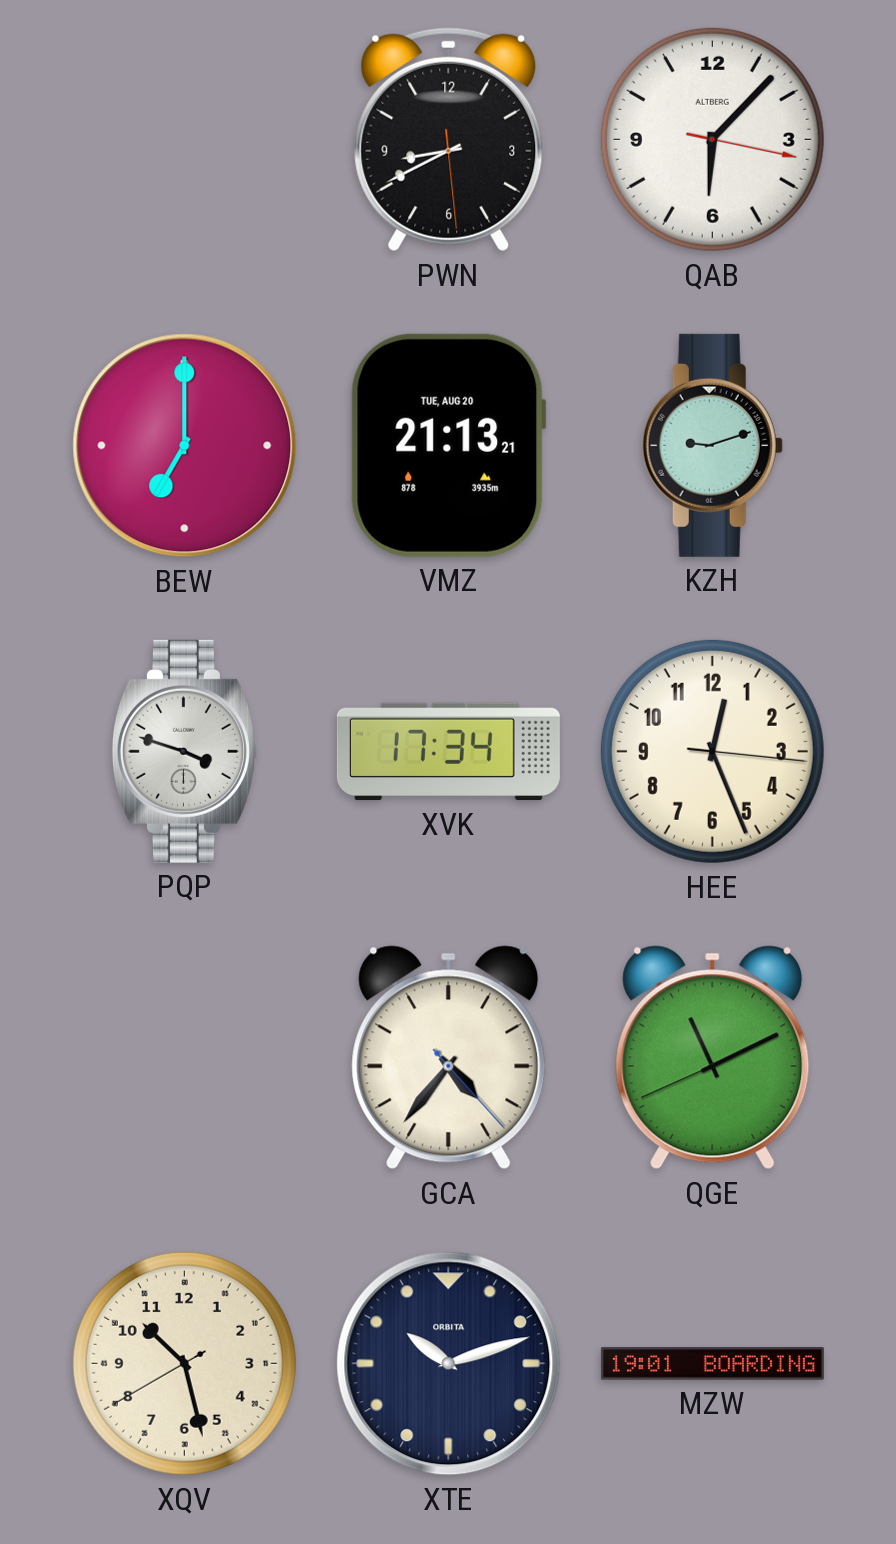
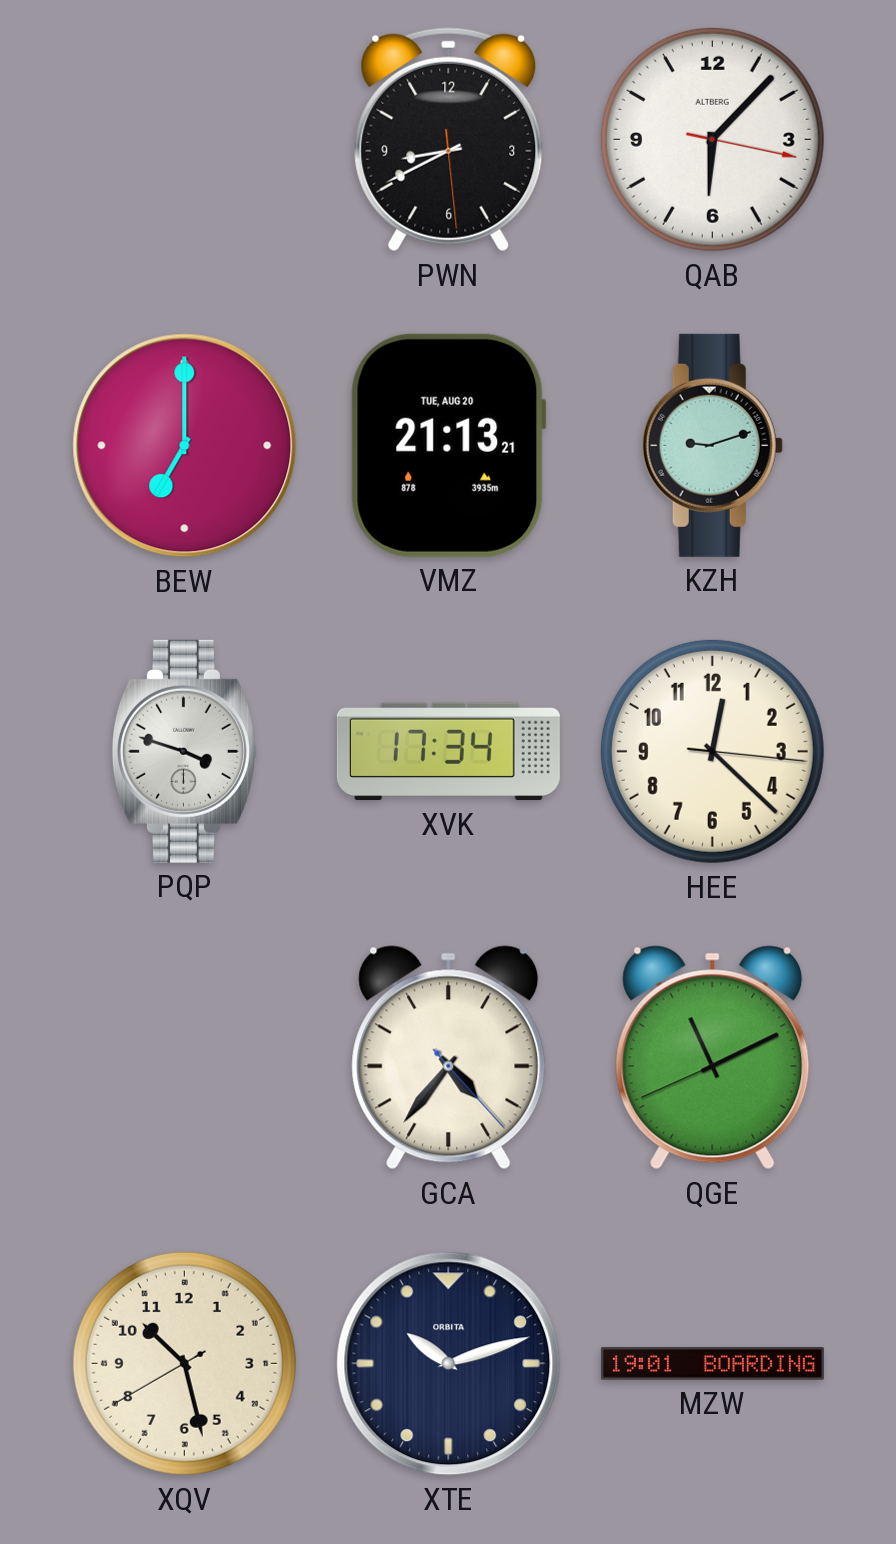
HEE: 12:26 -> 12:22 (712, 751)
